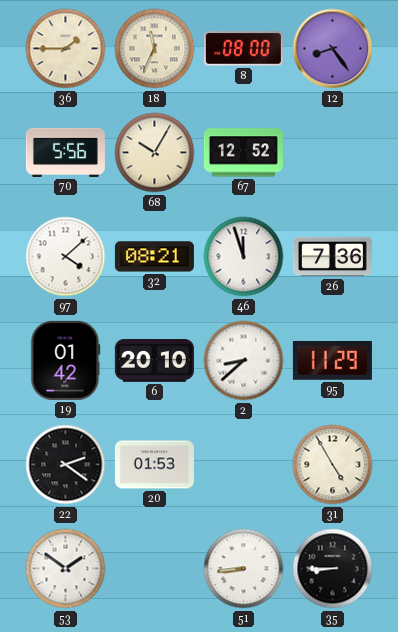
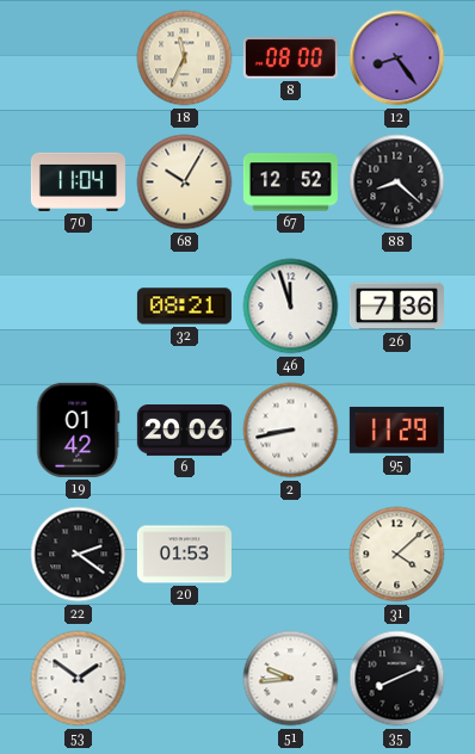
36: 1:45 -> none (66, 49)
70: 5:56 -> 11:04 (78, 181)
88: none -> 8:22 (397, 183)
97: 4:08 -> none (66, 257)
6: 20:10 -> 20:06 (184, 431)
2: 8:38 -> 8:43 (291, 431)
31: 4:55 -> 4:08 (397, 555)
51: 8:44 -> 9:44 (291, 679)
35: 8:45 -> 8:11 (397, 679)
